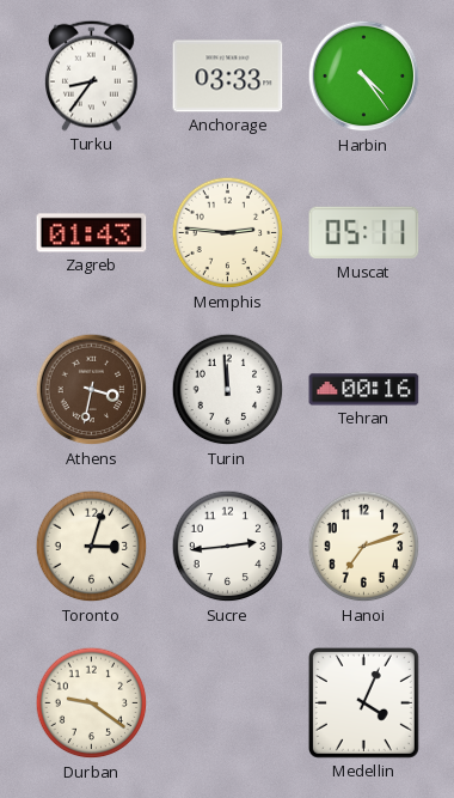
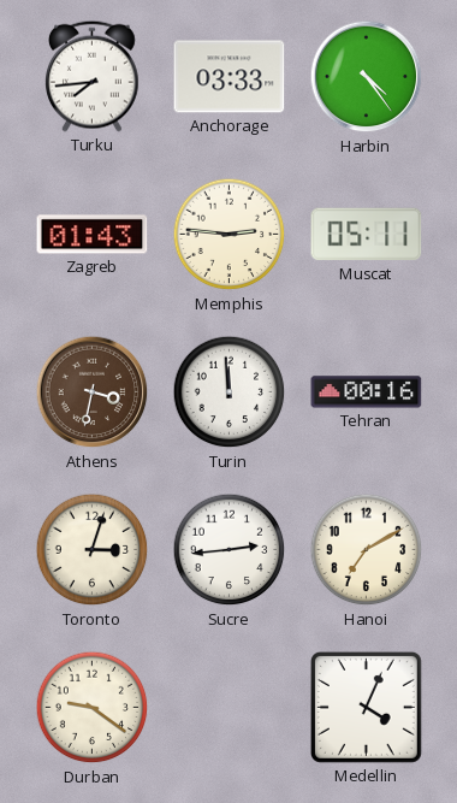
Turku: 8:36 -> 7:44 (93, 76)
Hanoi: 7:12 -> 7:10 (367, 550)
